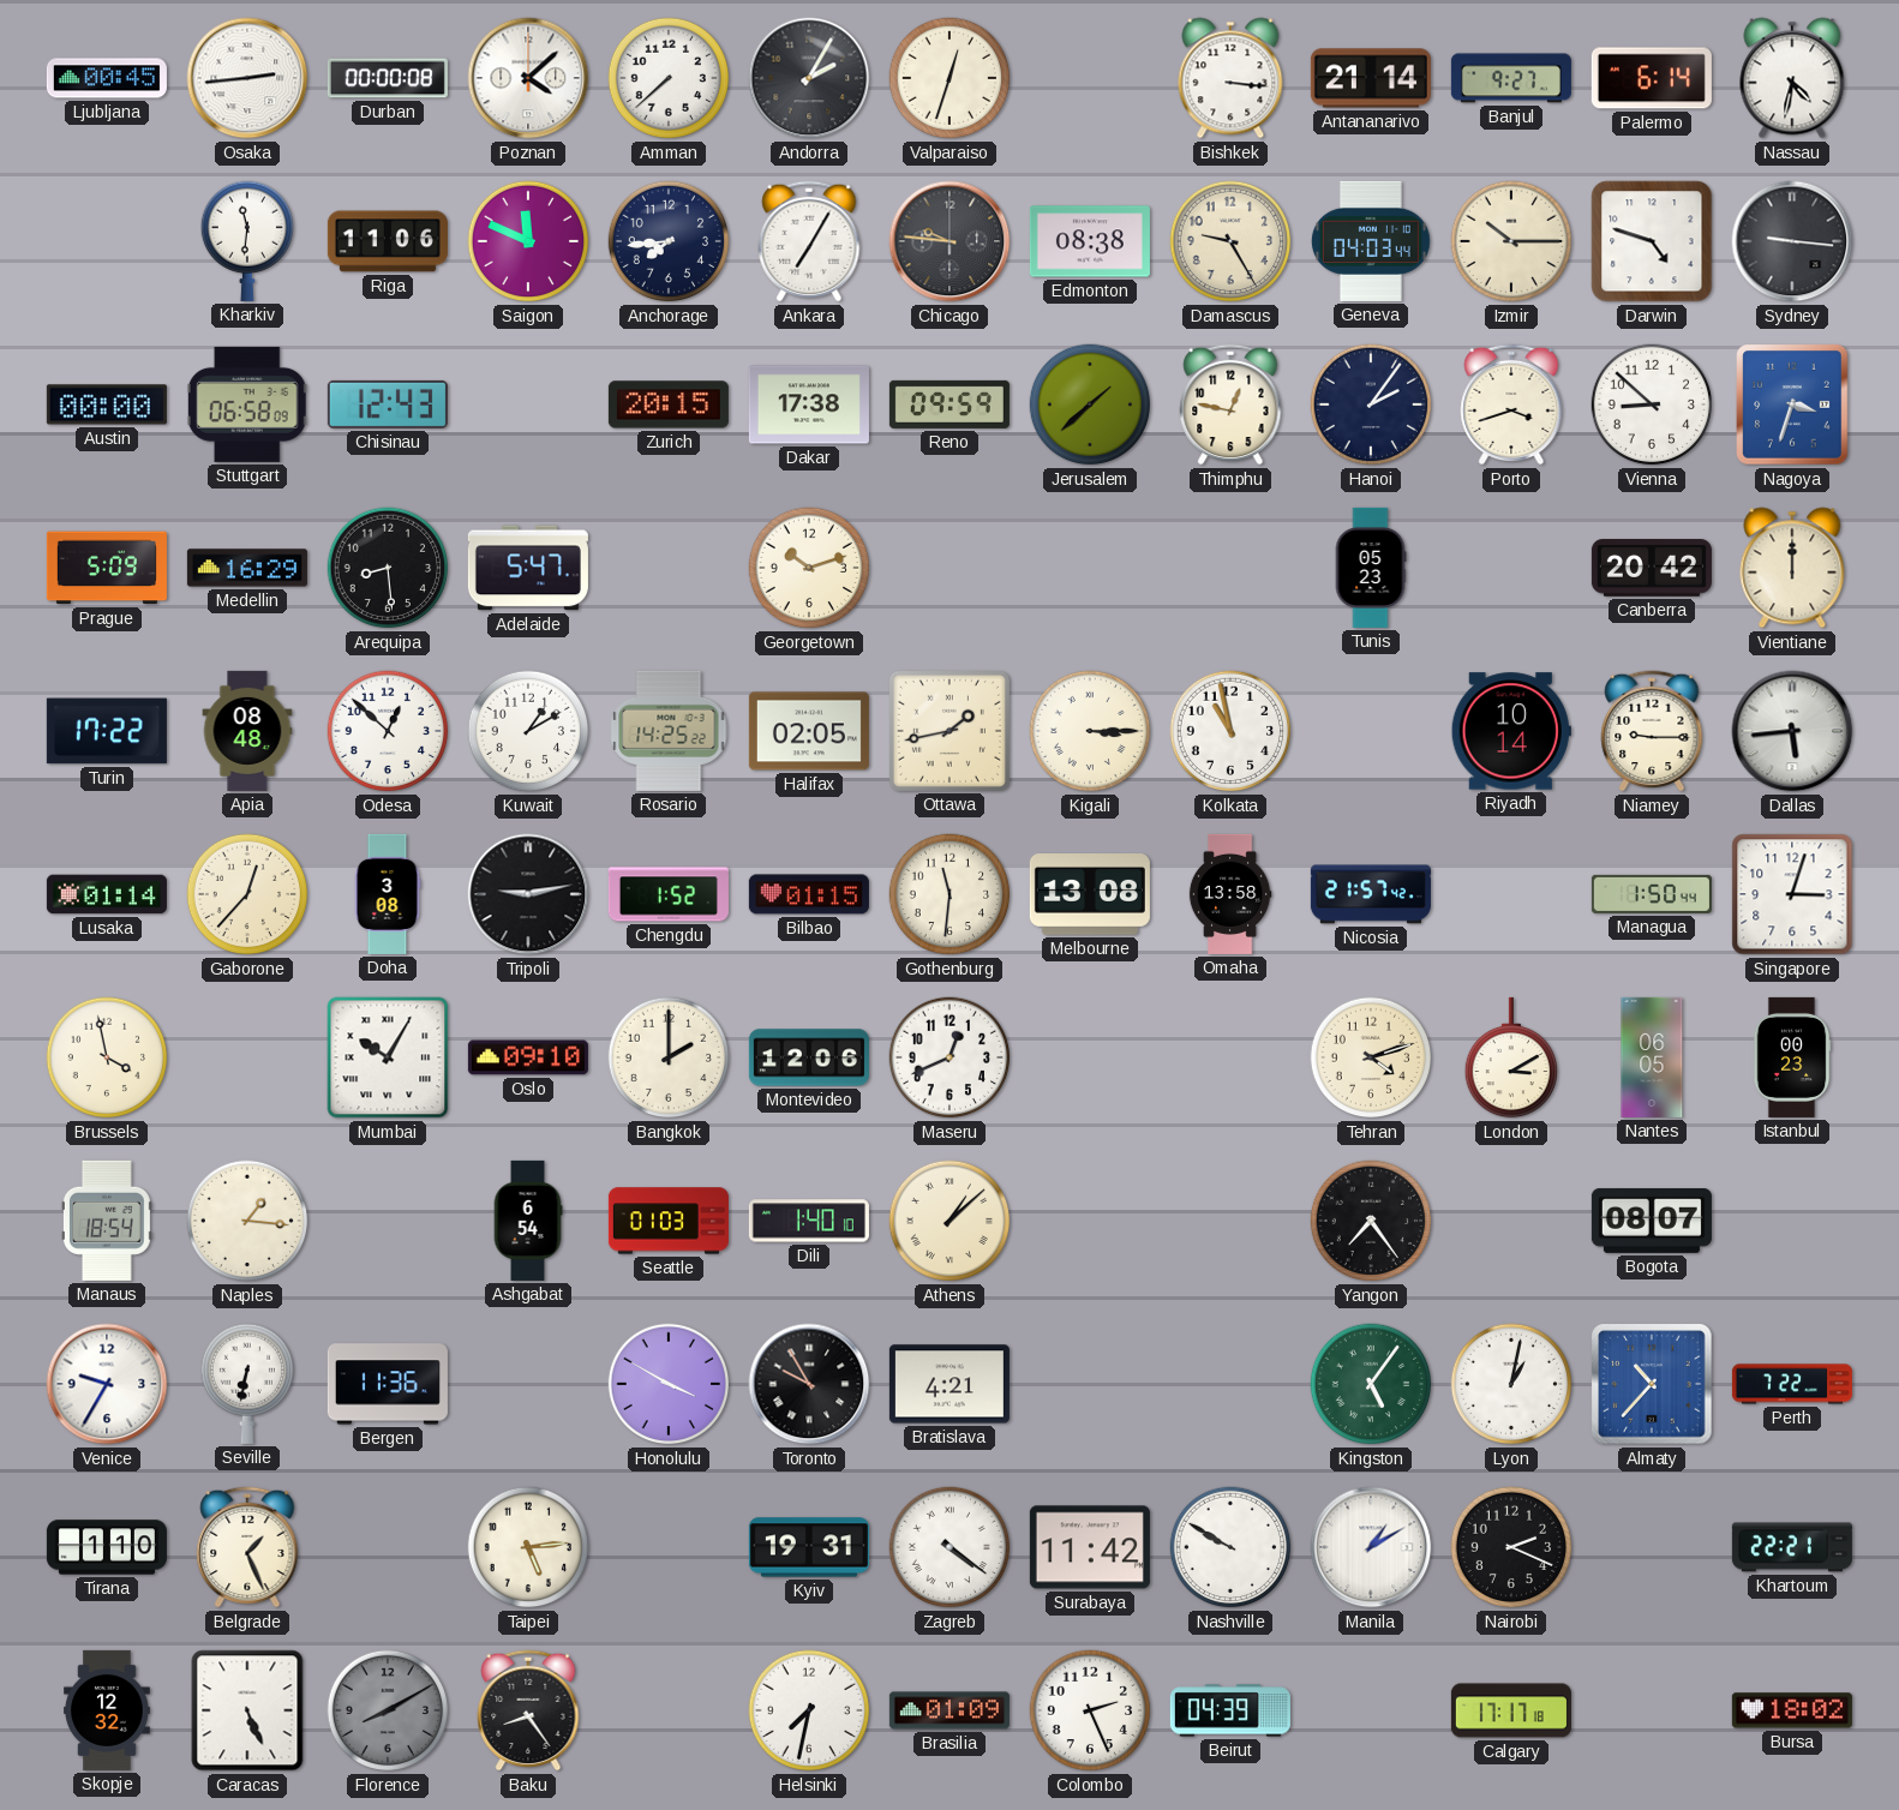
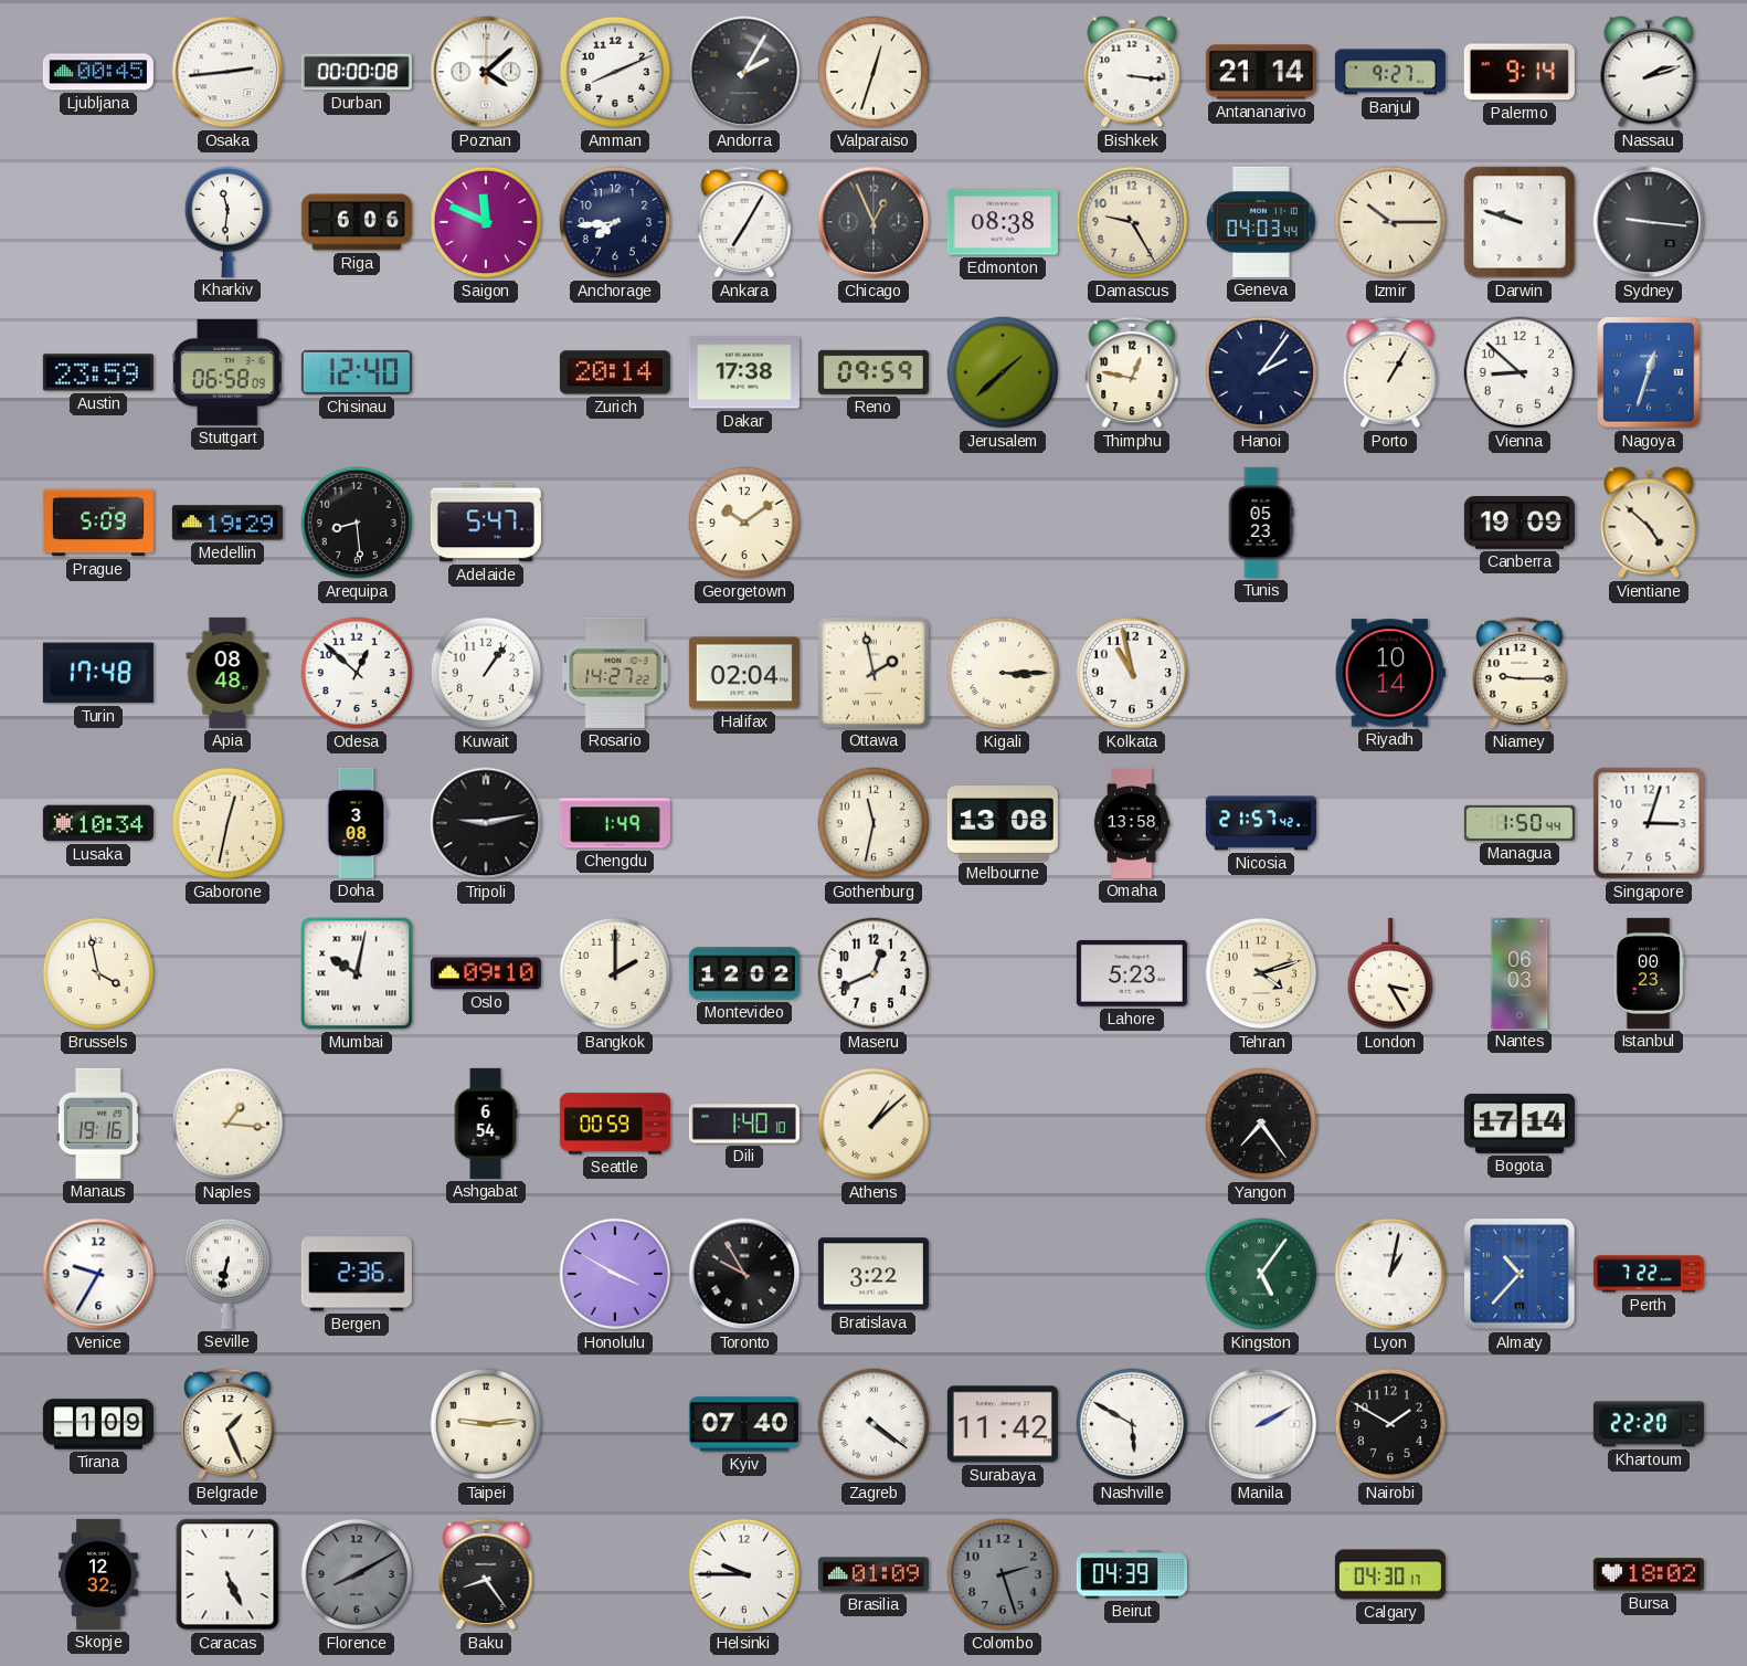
Amman: 7:38 -> 8:11 (615, 72)
Palermo: 6:14 -> 9:14 (1520, 72)
Nassau: 4:32 -> 2:12 (1649, 72)
Riga: 11:06 -> 6:06 (357, 222)
Chicago: 9:46 -> 12:56 (873, 222)
Darwin: 4:48 -> 9:48 (1520, 222)
Austin: 00:00 -> 23:59 (98, 372)
Chisinau: 12:43 -> 12:40 (357, 372)
Zurich: 20:15 -> 20:14 (615, 372)
Porto: 3:42 -> 1:05 (1390, 372)
Nagoya: 3:33 -> 12:33 (1649, 372)
Medellin: 16:29 -> 19:29 (227, 523)
Georgetown: 10:12 -> 10:09 (744, 523)
Canberra: 20:42 -> 19:09 (1520, 523)
Vientiane: 12:00 -> 4:52 (1649, 523)
Turin: 17:22 -> 17:48 (98, 673)
Kuwait: 1:10 -> 1:06 (486, 673)
Rosario: 14:25 -> 14:27 (615, 673)
Halifax: 02:05 -> 02:04 (744, 673)
Ottawa: 1:43 -> 1:58 (873, 673)
Dallas: 5:44 -> none (1792, 731)
Lusaka: 01:14 -> 10:34 (98, 823)
Gaborone: 12:37 -> 12:32 (227, 823)
Chengdu: 1:52 -> 1:49 (615, 823)
Bilbao: 01:15 -> none (809, 894)
Gothenburg: 11:31 -> 11:32 (873, 823)
Mumbai: 10:05 -> 10:02 (357, 973)
Montevideo: 12:06 -> 12:02 (744, 973)
Lahore: none -> 5:23 (1132, 973)
London: 3:10 -> 3:25 (1389, 973)
Nantes: 06:05 -> 06:03 (1520, 973)
Manaus: 18:54 -> 19:16 (98, 1124)
Seattle: 01:03 -> 00:59 (615, 1124)
Bogota: 08:07 -> 17:14 (1520, 1124)
Bergen: 11:36 -> 2:36 (357, 1274)
Bratislava: 4:21 -> 3:22 (873, 1274)
Tirana: 1:10 -> 1:09 (98, 1424)
Taipei: 5:14 -> 9:14 (486, 1424)
Kyiv: 19:31 -> 07:40 (744, 1424)
Nashville: 9:50 -> 5:50 (1132, 1424)
Manila: 1:10 -> 2:10 (1261, 1424)
Nairobi: 2:19 -> 1:50 (1390, 1424)
Khartoum: 22:21 -> 22:20 (1649, 1424)
Helsinki: 7:32 -> 9:45 (744, 1574)
Colombo: 2:26 -> 2:27 (1003, 1574)
Colombo dial: white -> grey (1003, 1574)
Calgary: 17:17 -> 04:30 (1390, 1574)
